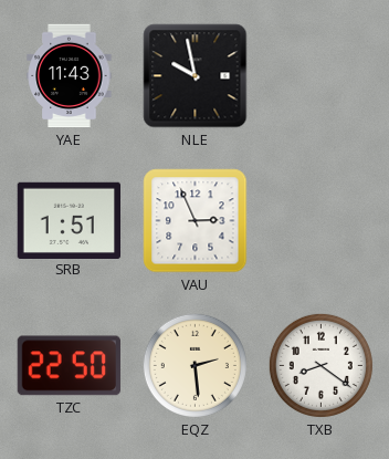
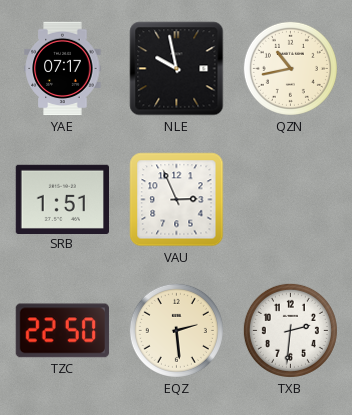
YAE: 11:43 -> 07:17 (63, 69)
QZN: none -> 10:43 (290, 68)
TXB: 8:21 -> 2:31 (290, 330)
